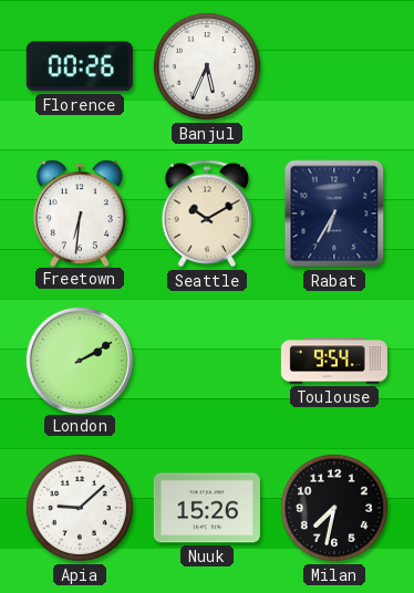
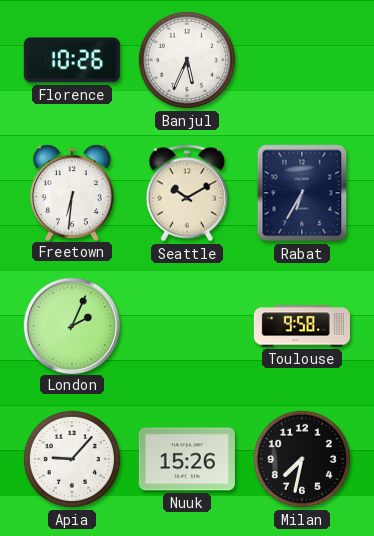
Florence: 00:26 -> 10:26 (72, 60)
London: 2:10 -> 2:04 (71, 325)
Toulouse: 9:54 -> 9:58 (302, 326)
Apia: 9:08 -> 9:07 (72, 459)
